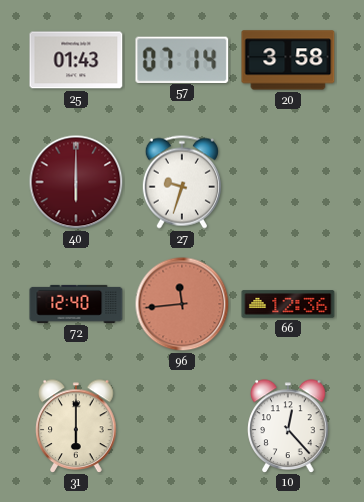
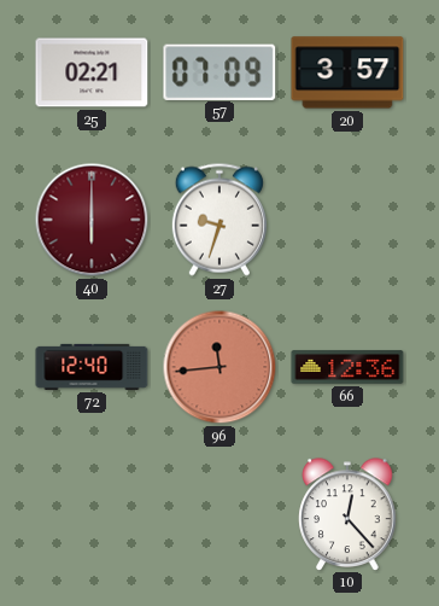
25: 01:43 -> 02:21 (92, 72)
57: 07:14 -> 07:09 (219, 71)
20: 3:58 -> 3:57 (347, 72)
31: 6:00 -> none (76, 426)
